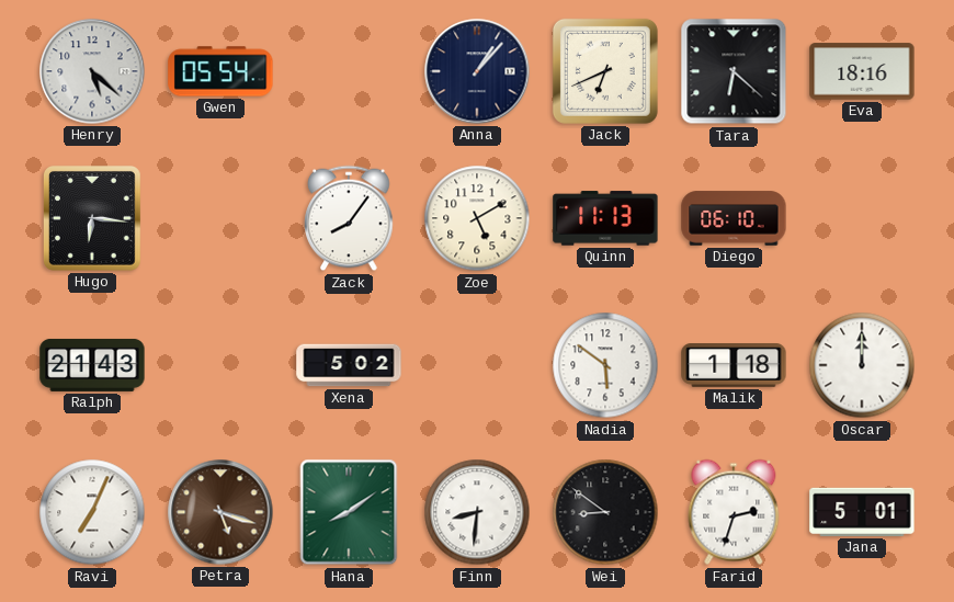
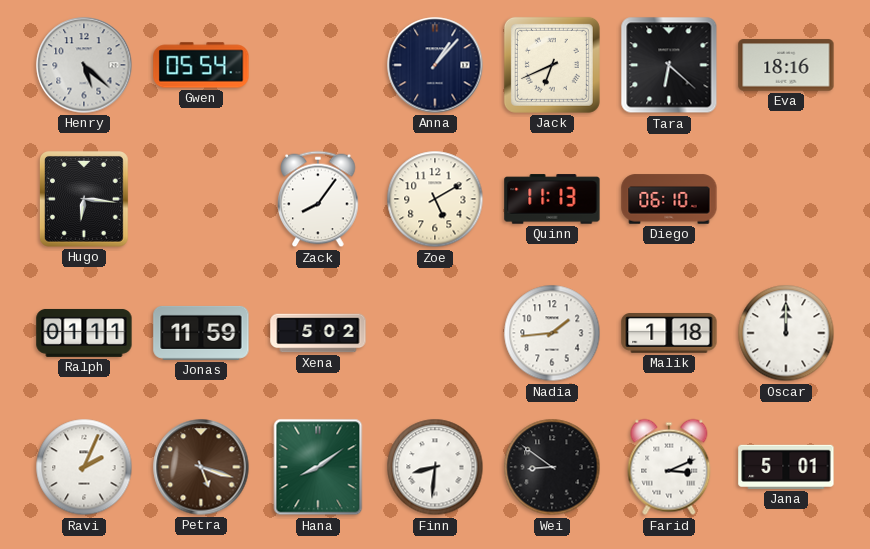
Ralph: 21:43 -> 01:11 (84, 333)
Jonas: none -> 11:59 (201, 333)
Nadia: 5:51 -> 1:44 (552, 333)
Ravi: 7:04 -> 2:04 (84, 467)
Farid: 2:33 -> 3:11 (669, 467)
